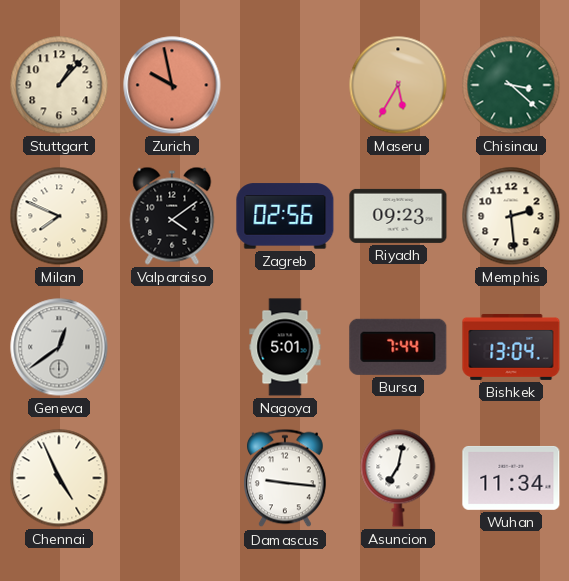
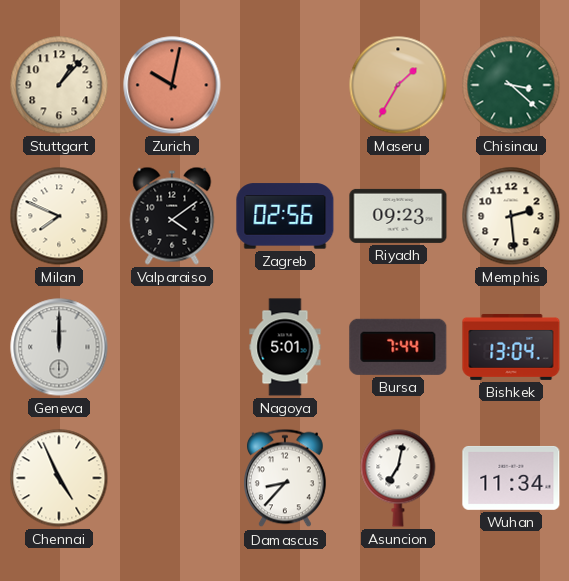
Zurich: 9:58 -> 10:02 (172, 85)
Maseru: 5:35 -> 1:35 (398, 85)
Geneva: 12:39 -> 12:00 (59, 347)
Damascus: 9:16 -> 8:37 (286, 478)
